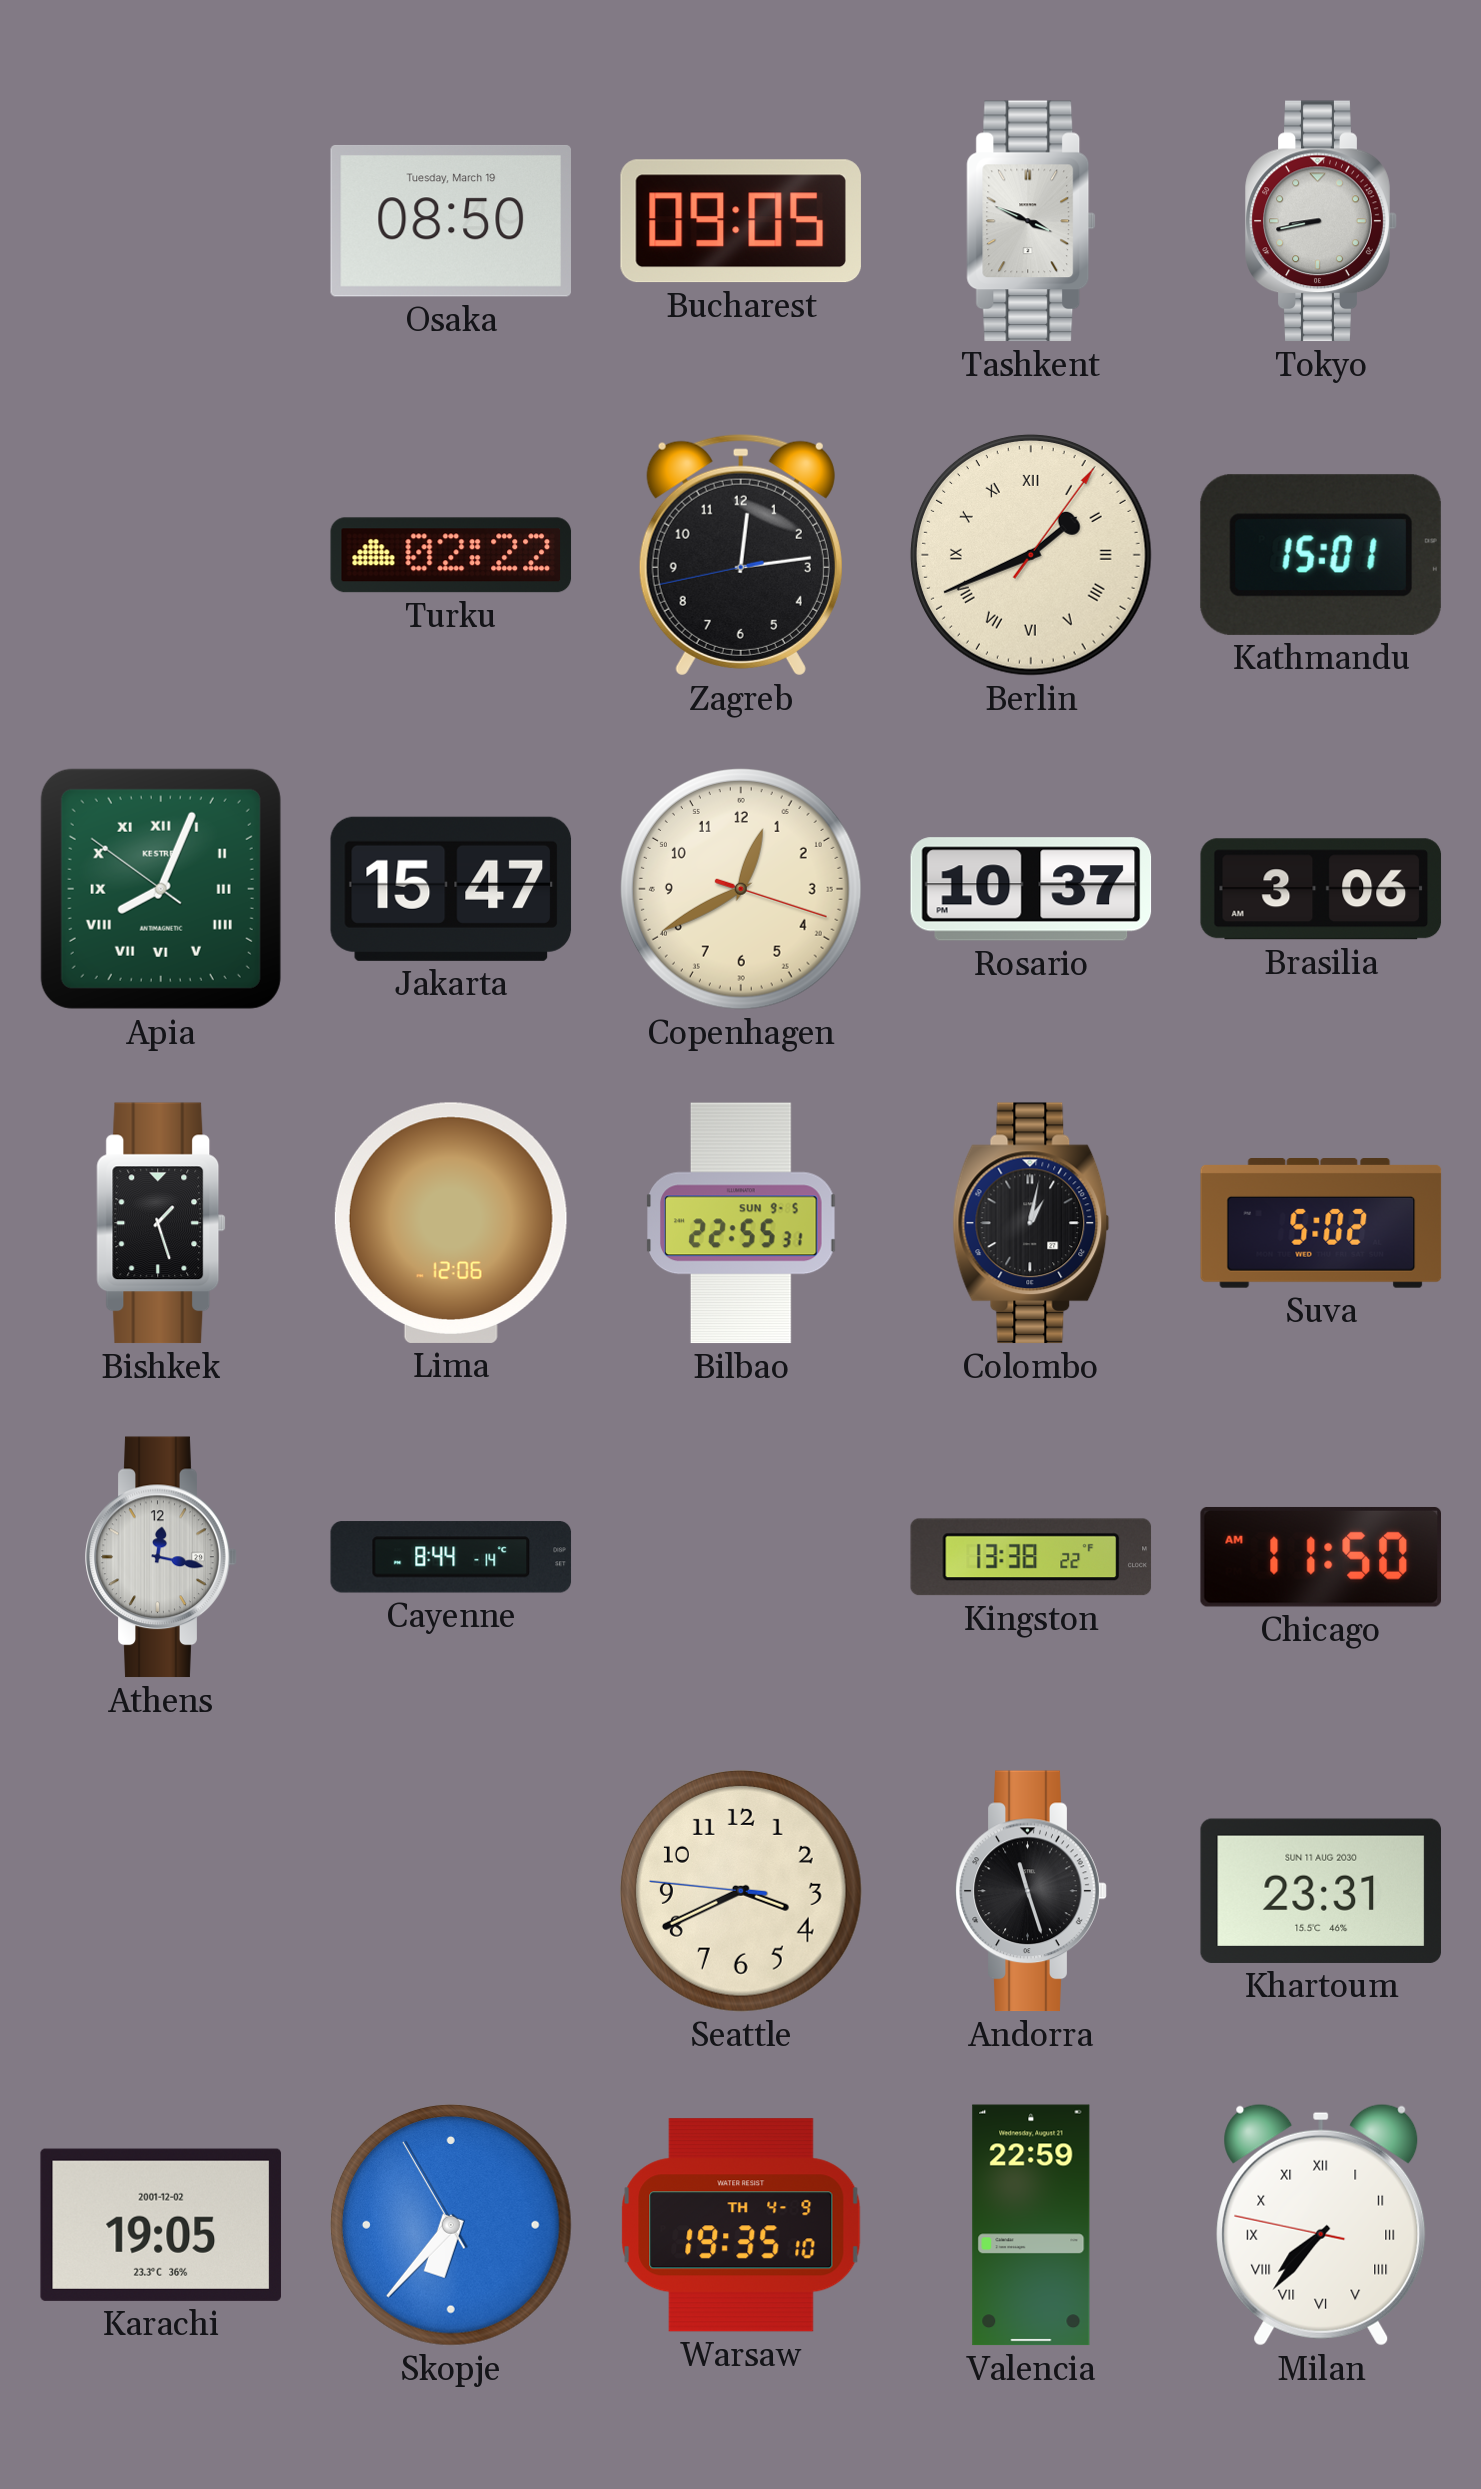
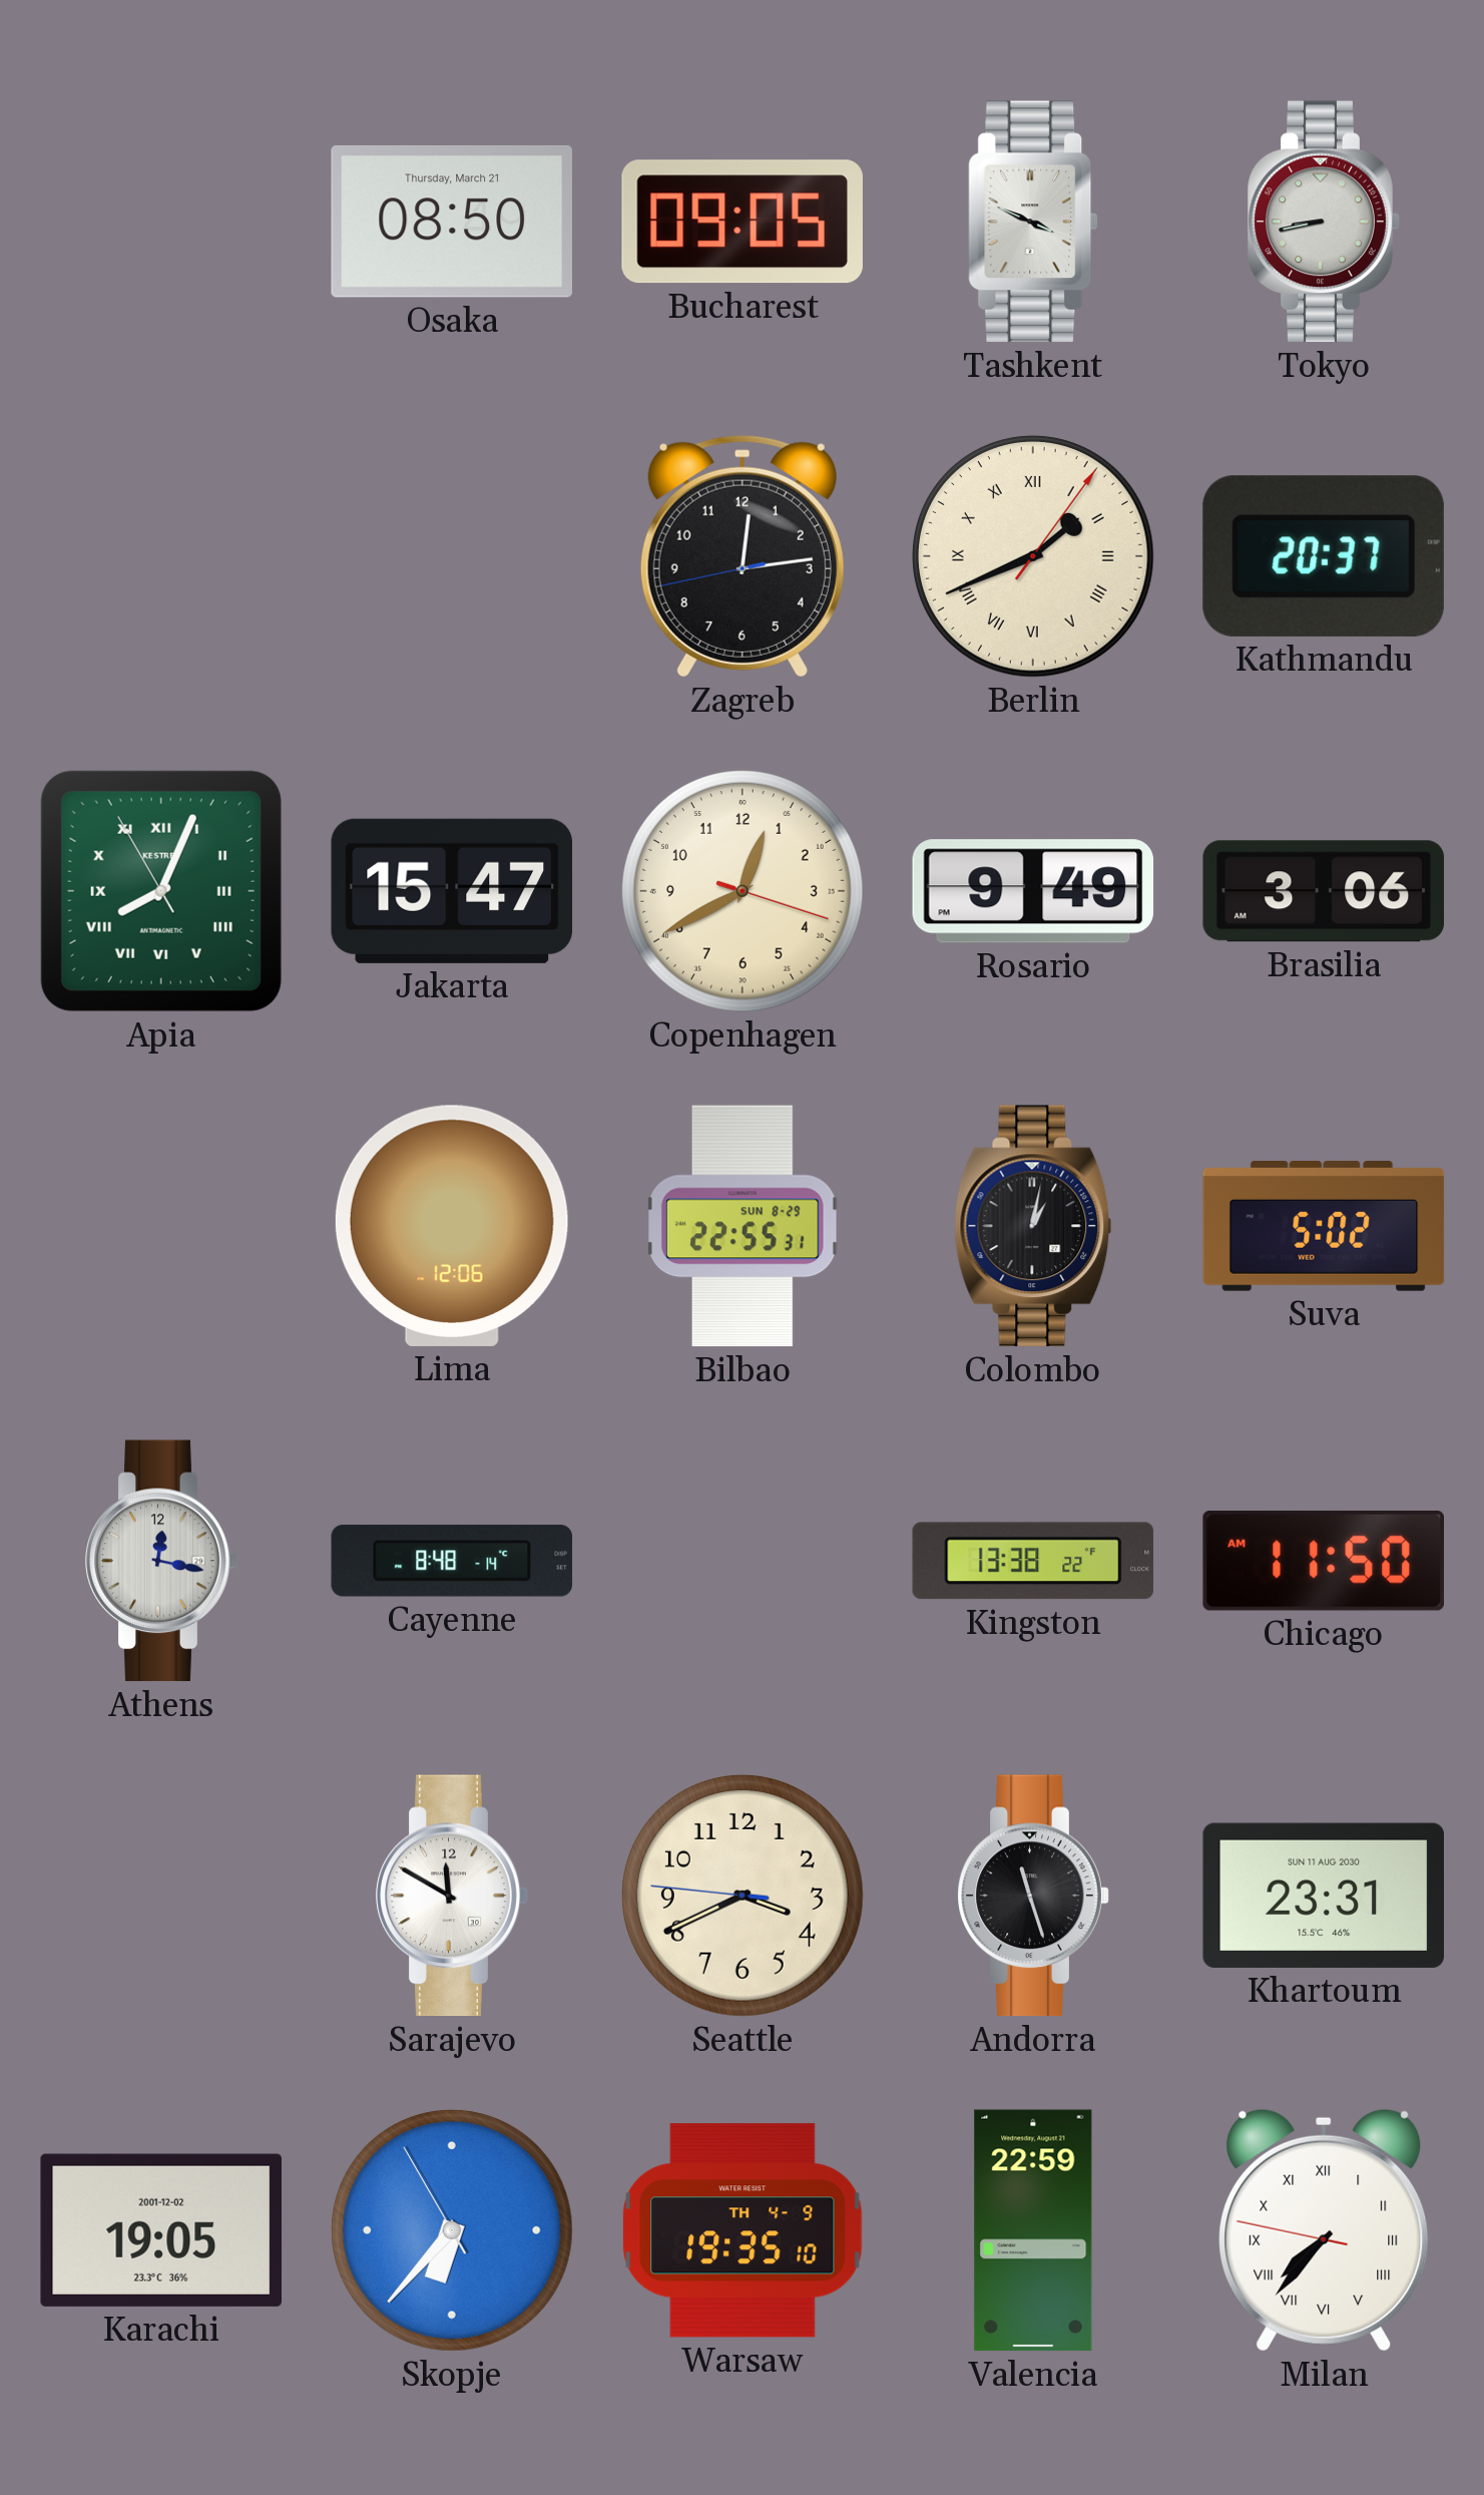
Osaka date: Tuesday, March 19 -> Thursday, March 21 (452, 222)
Turku: 02:22 -> none (451, 555)
Kathmandu: 15:01 -> 20:37 (1324, 556)
Apia: 8:03:51 -> 8:03:55 (161, 891)
Rosario: 10:37 -> 9:49 (1033, 891)
Bishkek: 1:27 -> none (161, 1223)
Bilbao date: SUN 9-5 -> SUN 8-29 (743, 1226)
Cayenne: 8:44 -> 8:48 (452, 1561)
Sarajevo: none -> 11:50 (452, 1896)
